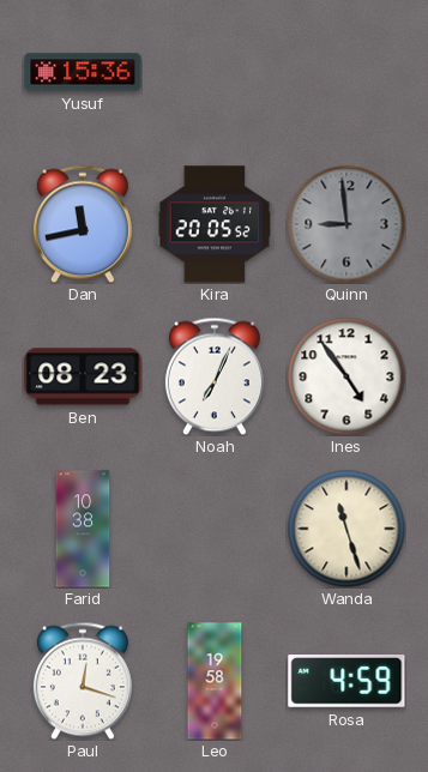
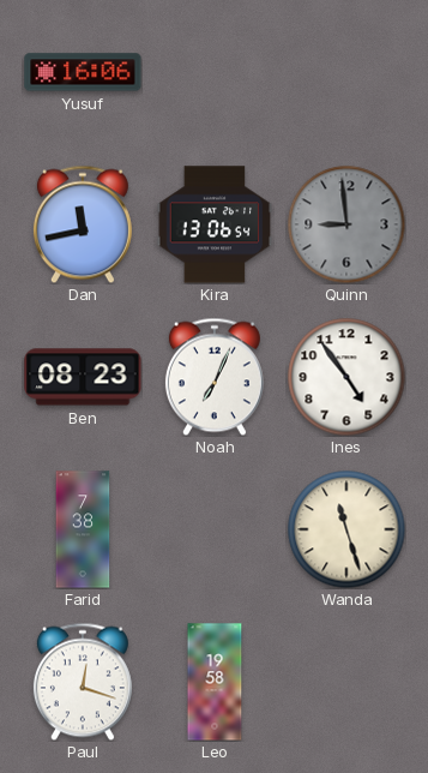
Yusuf: 15:36 -> 16:06 (83, 72)
Kira: 20:05 -> 13:06 (215, 224)
Farid: 10:38 -> 7:38 (83, 529)
Rosa: 4:59 -> none (346, 681)
